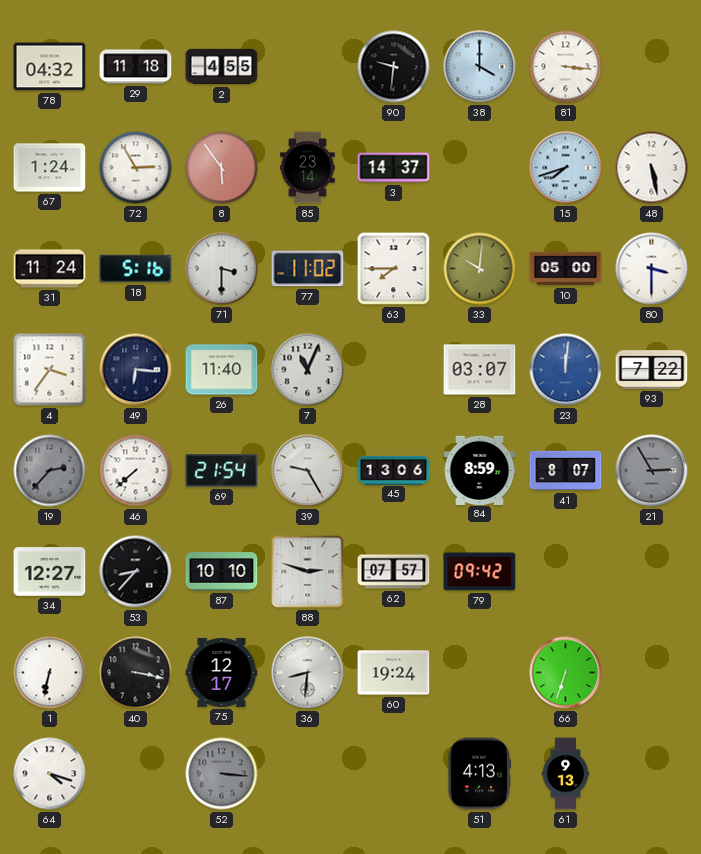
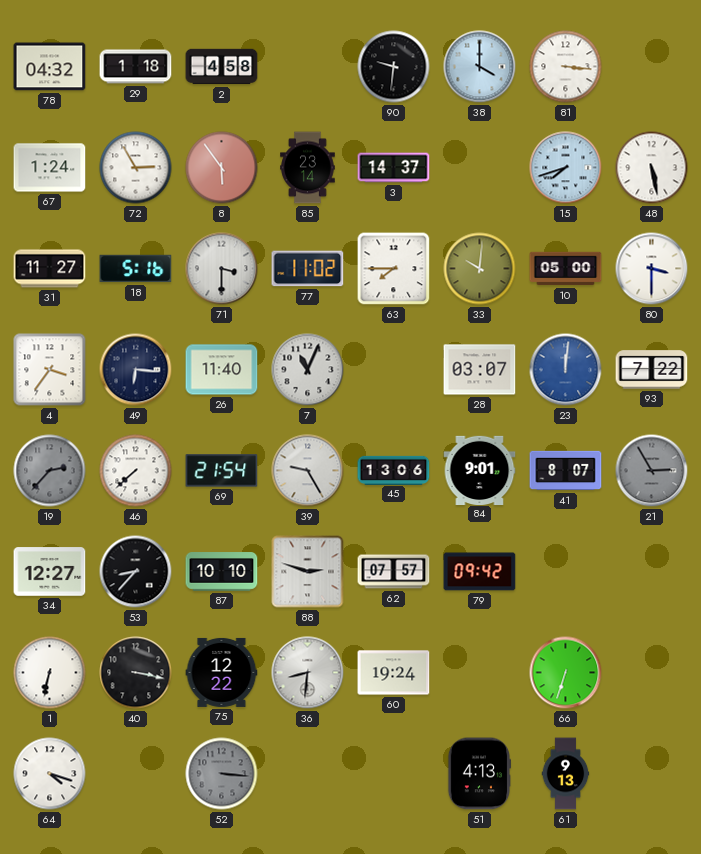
29: 11:18 -> 1:18 (136, 67)
2: 4:55 -> 4:58 (222, 67)
31: 11:24 -> 11:27 (50, 269)
84: 8:59 -> 9:01 (480, 470)
75: 12:17 -> 12:22 (222, 672)
